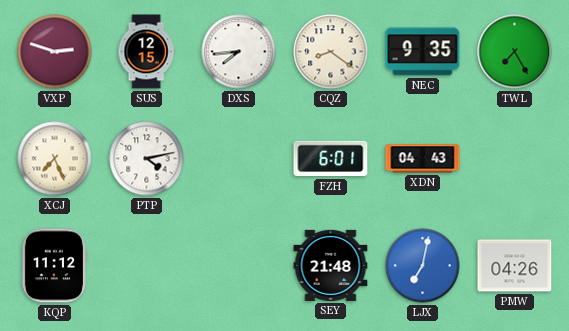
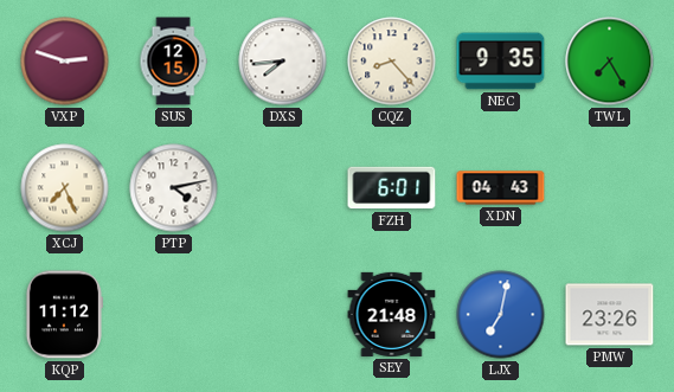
CQZ: 8:21 -> 8:23 (392, 62)
PMW: 04:26 -> 23:26 (610, 315)
